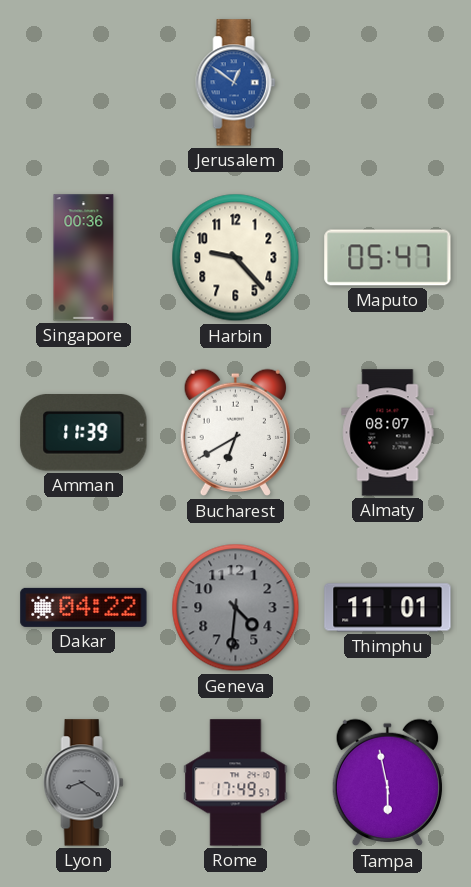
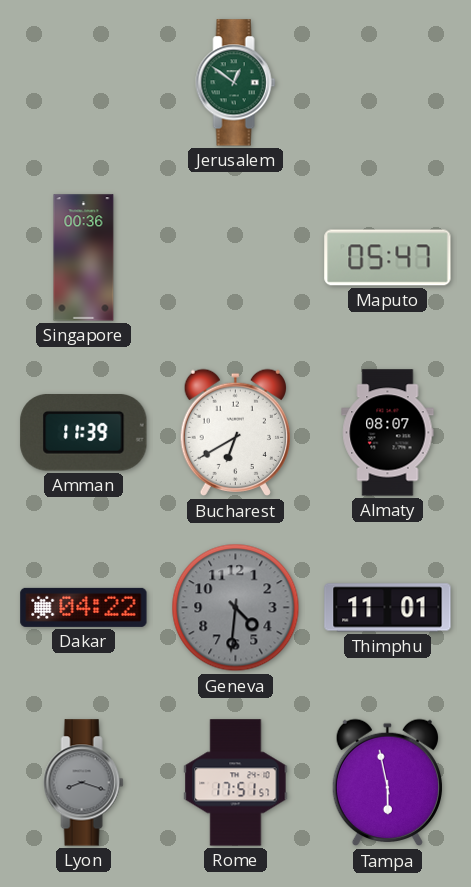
Jerusalem dial: blue -> green (236, 83)
Harbin: 9:23 -> none (236, 258)
Lyon: 8:21 -> 8:18 (84, 783)
Rome: 17:49 -> 17:51 (236, 783)
